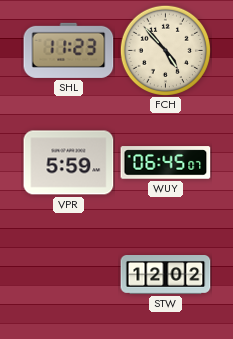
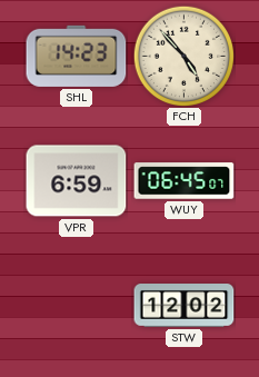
SHL: 11:23 -> 14:23 (77, 56)
VPR: 5:59 -> 6:59 (77, 181)
